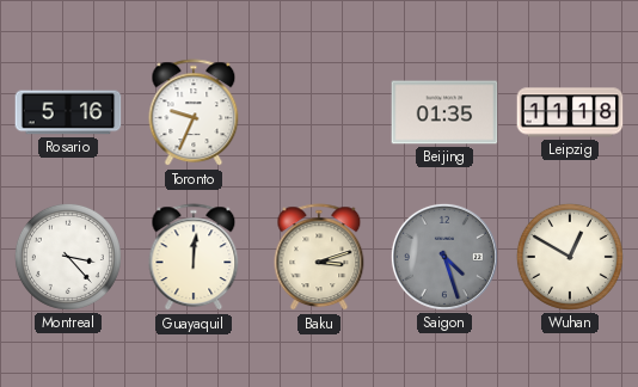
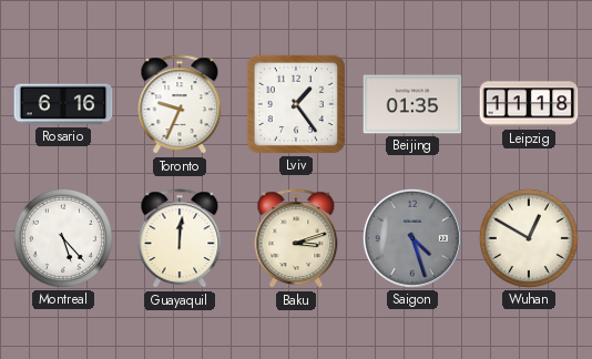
Rosario: 5:16 -> 6:16 (63, 104)
Lviv: none -> 1:24 (296, 104)
Montreal: 3:23 -> 5:23 (63, 238)
